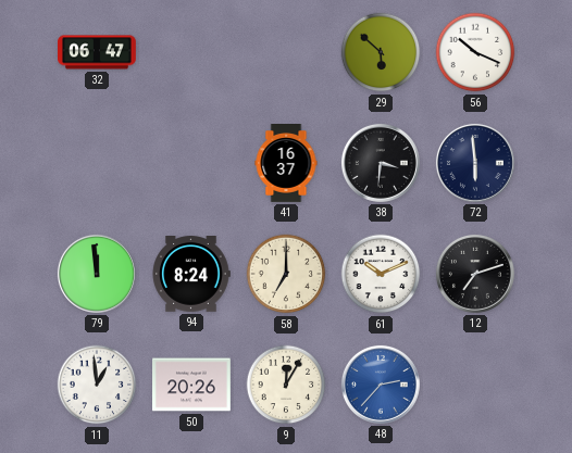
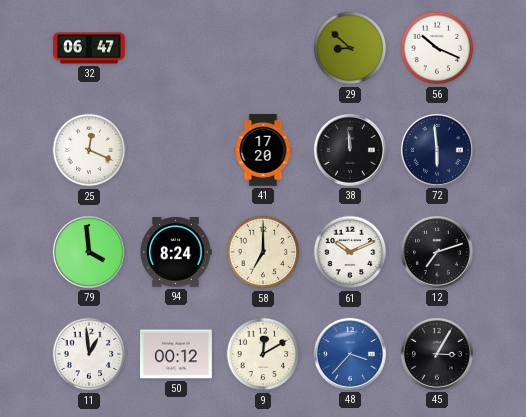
29: 5:52 -> 8:52 (350, 48)
25: none -> 12:19 (89, 150)
41: 16:37 -> 17:20 (263, 151)
38: 3:31 -> 11:59 (350, 150)
79: 11:59 -> 3:59 (89, 252)
50: 20:26 -> 00:12 (177, 354)
9: 12:05 -> 12:10 (263, 354)
48: 2:37 -> 3:37 (350, 354)
45: none -> 3:05 (437, 354)
